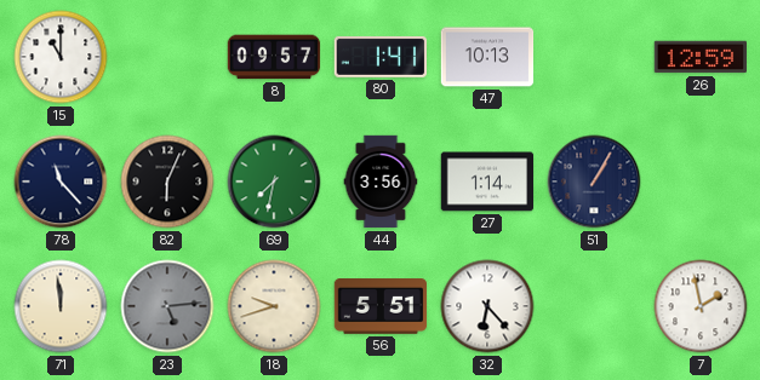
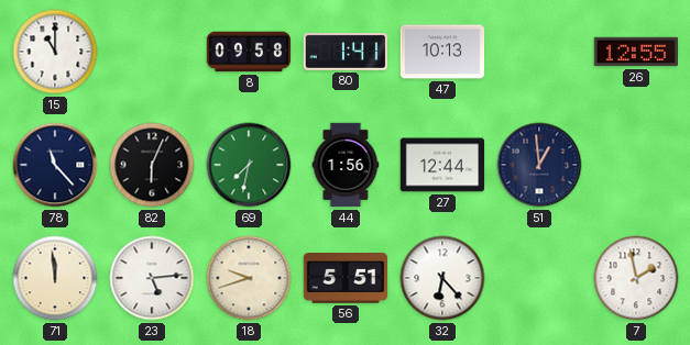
8: 09:57 -> 09:58 (249, 52)
26: 12:59 -> 12:55 (636, 52)
44: 3:56 -> 1:56 (346, 165)
27: 1:14 -> 12:44 (442, 165)
51: 1:05 -> 12:59 (539, 165)
23 dial: grey -> white (152, 278)
